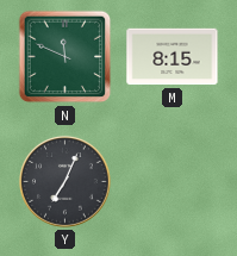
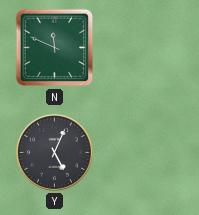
M: 8:15 -> none (173, 57)
Y: 7:04 -> 5:04 (55, 153)
